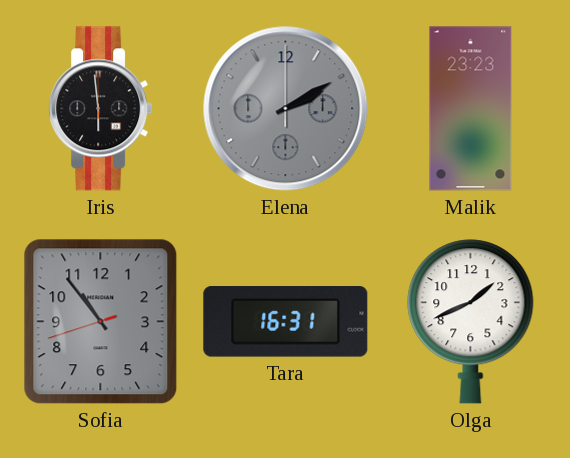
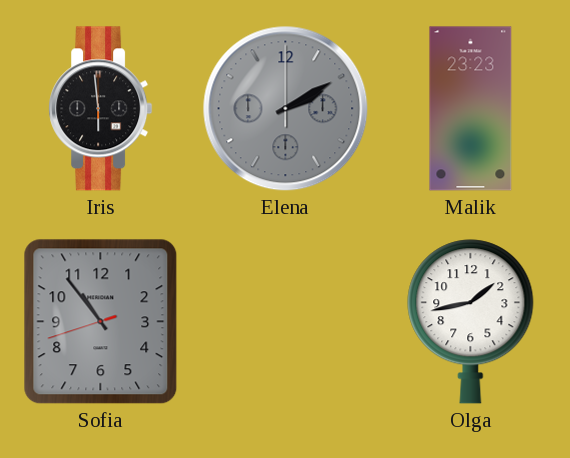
Tara: 16:31 -> none (286, 322)
Olga: 1:41 -> 1:43 (471, 322)
